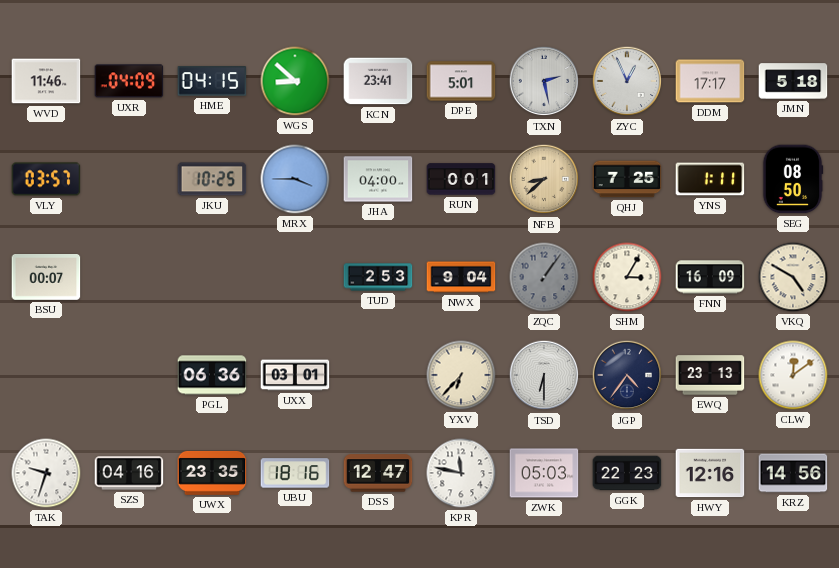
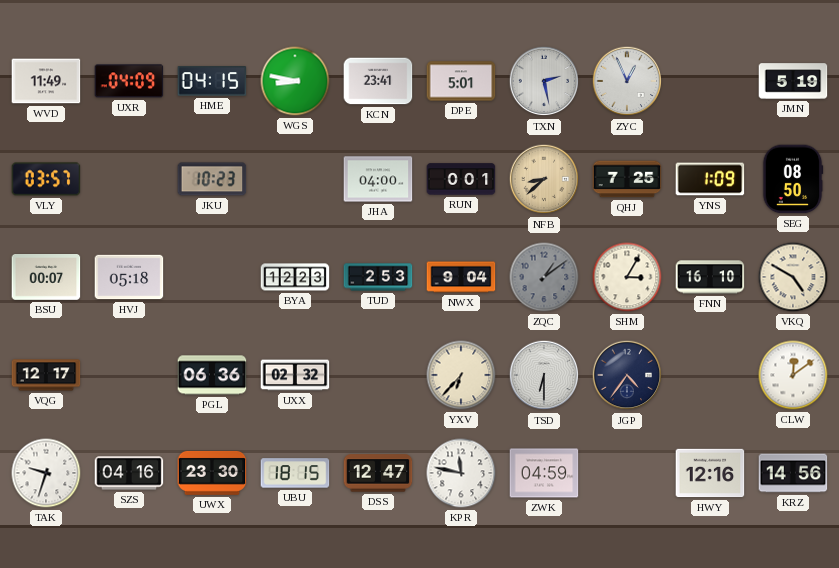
WVD: 11:46 -> 11:49 (46, 81)
WGS: 8:52 -> 8:47 (295, 81)
DDM: 17:17 -> none (710, 81)
JMN: 5:18 -> 5:19 (793, 81)
JKU: 10:25 -> 10:23 (212, 179)
MRX: 3:45 -> none (295, 179)
YNS: 1:11 -> 1:09 (710, 179)
HVJ: none -> 05:18 (129, 277)
BYA: none -> 12:23 (295, 277)
ZQC: 1:06 -> 1:09 (544, 277)
FNN: 16:09 -> 16:10 (710, 277)
VQG: none -> 12:17 (46, 375)
UXX: 03:01 -> 02:32 (295, 375)
EWQ: 23:13 -> none (710, 375)
UWX: 23:35 -> 23:30 (212, 473)
UBU: 18:16 -> 18:15 (295, 473)
ZWK: 05:03 -> 04:59 (544, 473)
GGK: 22:23 -> none (627, 473)
